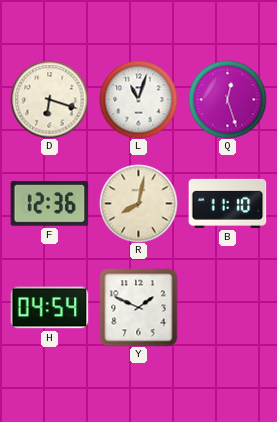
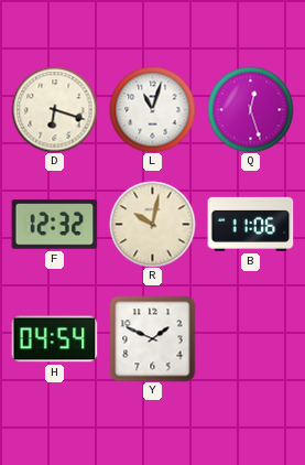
F: 12:36 -> 12:32 (54, 225)
R: 8:02 -> 10:02 (152, 224)
B: 11:10 -> 11:06 (250, 224)
